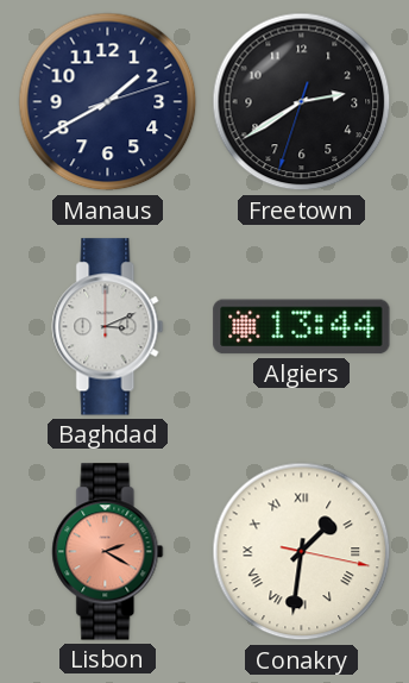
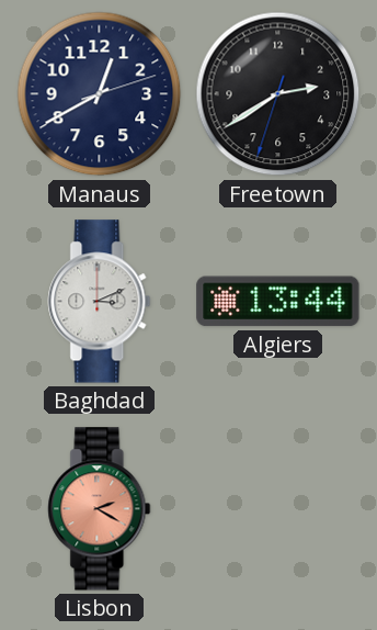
Manaus: 1:40 -> 12:40 (100, 94)
Conakry: 1:31 -> none (302, 552)
